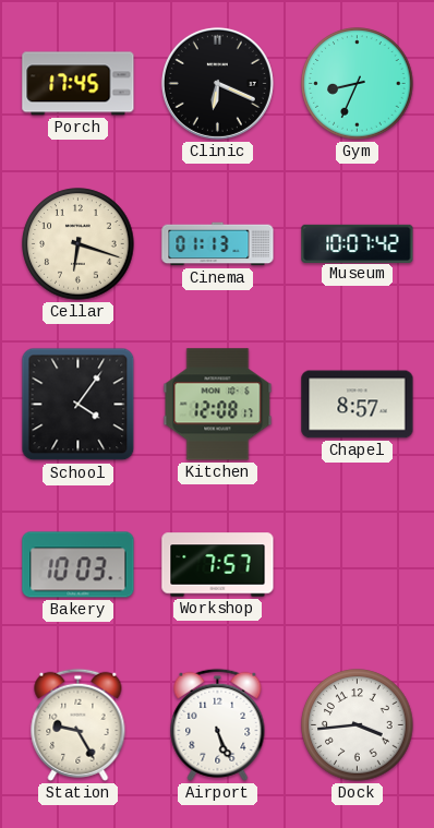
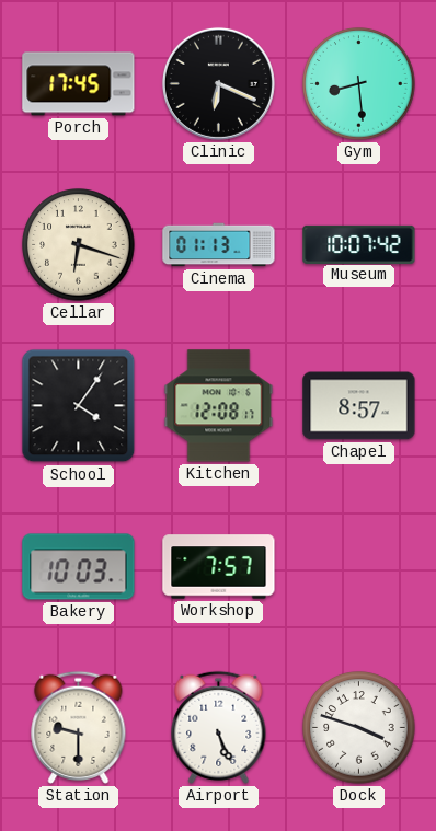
Gym: 8:34 -> 8:29 (359, 84)
Station: 9:25 -> 9:30 (79, 727)
Dock: 3:44 -> 3:48 (359, 728)
